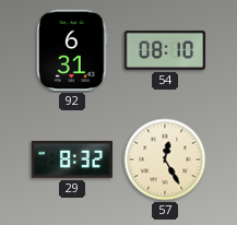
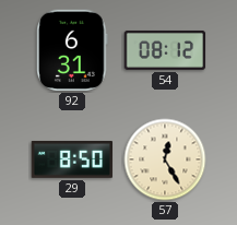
54: 08:10 -> 08:12 (165, 50)
29: 8:32 -> 8:50 (71, 159)
